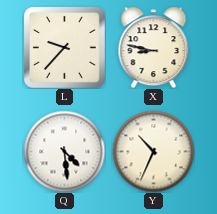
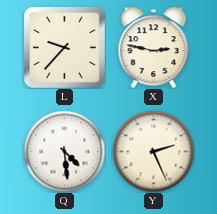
X: 8:47 -> 2:47 (154, 47)
Y: 10:34 -> 2:26 (153, 151)
